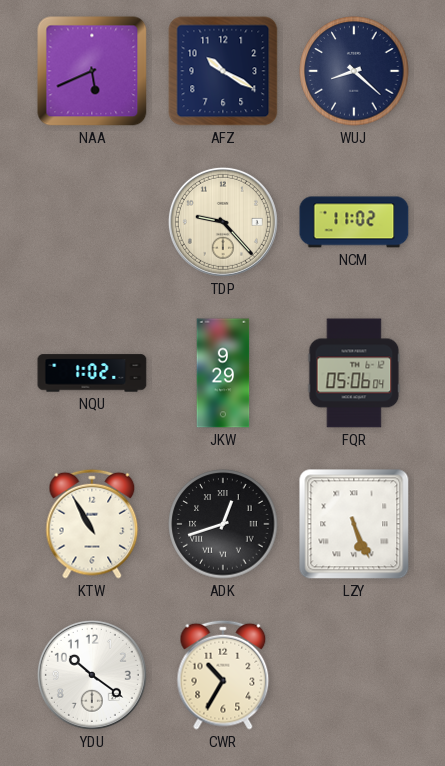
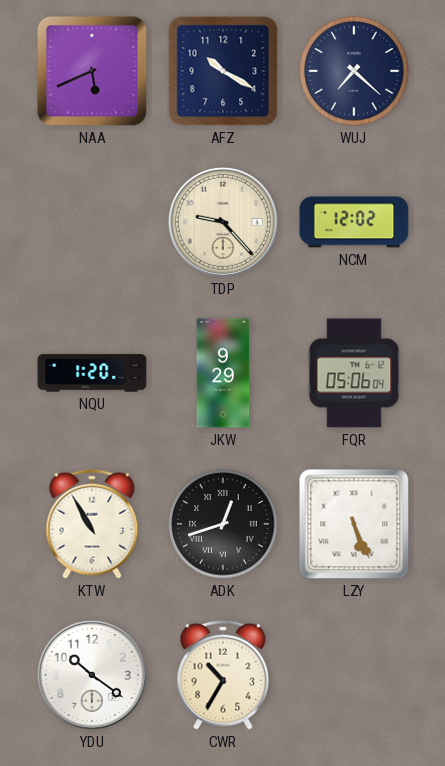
WUJ: 8:22 -> 7:22 (354, 71)
NCM: 11:02 -> 12:02 (354, 222)
NQU: 1:02 -> 1:20 (92, 373)
